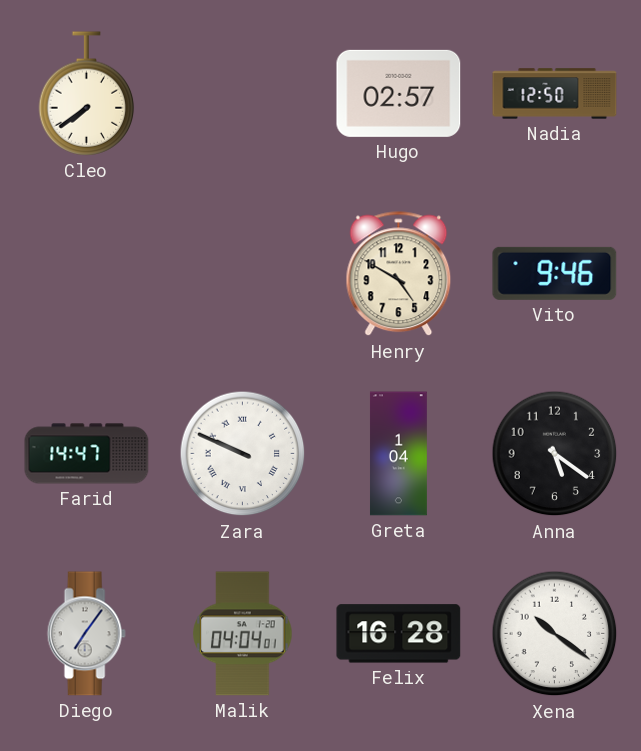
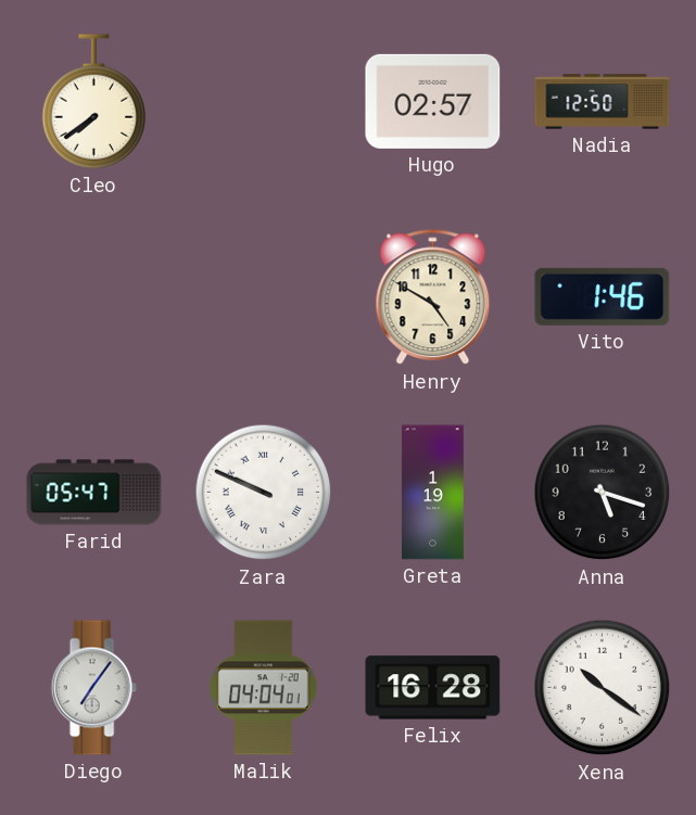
Vito: 9:46 -> 1:46 (603, 296)
Farid: 14:47 -> 05:47 (94, 493)
Greta: 1:04 -> 1:19 (432, 493)
Anna: 5:21 -> 5:18 (603, 493)
